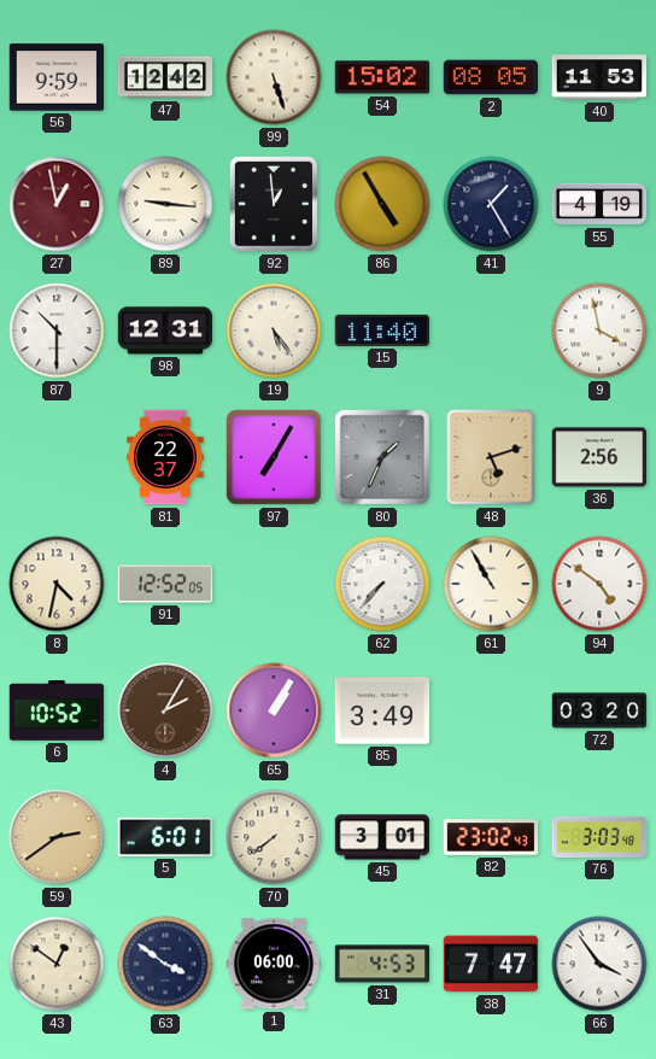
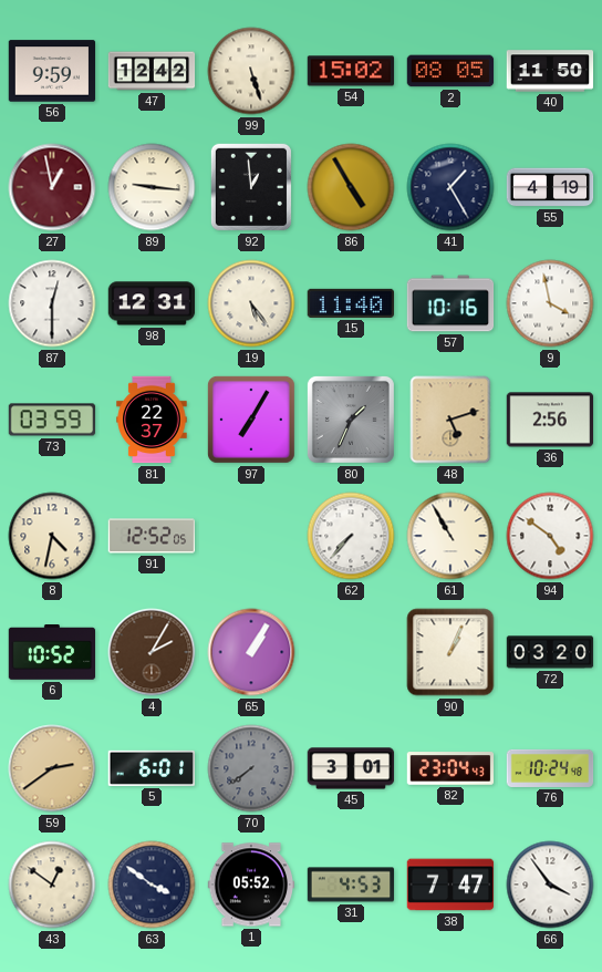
40: 11:53 -> 11:50 (550, 71)
87: 10:30 -> 12:30 (52, 303)
57: none -> 10:16 (450, 303)
73: none -> 03:59 (52, 420)
85: 3:49 -> none (382, 710)
90: none -> 1:04 (450, 652)
70 dial: cream -> grey (251, 768)
82: 23:02 -> 23:04 (450, 768)
76: 3:03 -> 10:24 (550, 768)
1: 06:00 -> 05:52 (251, 885)
